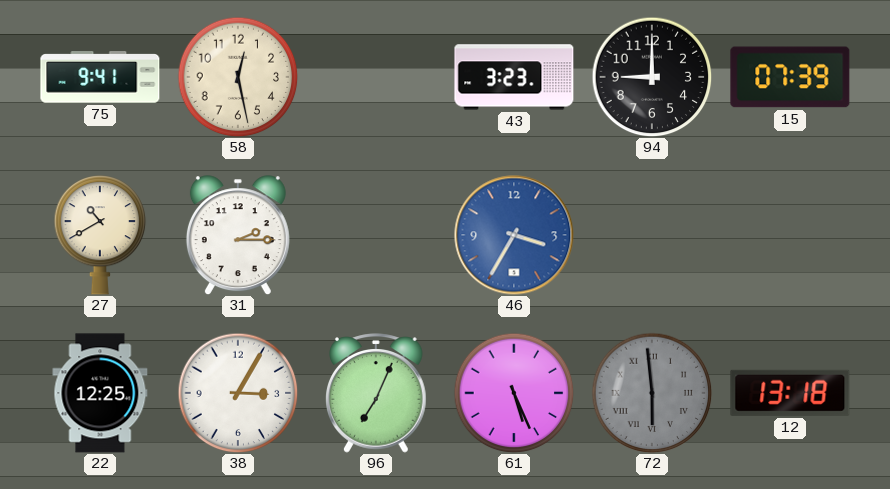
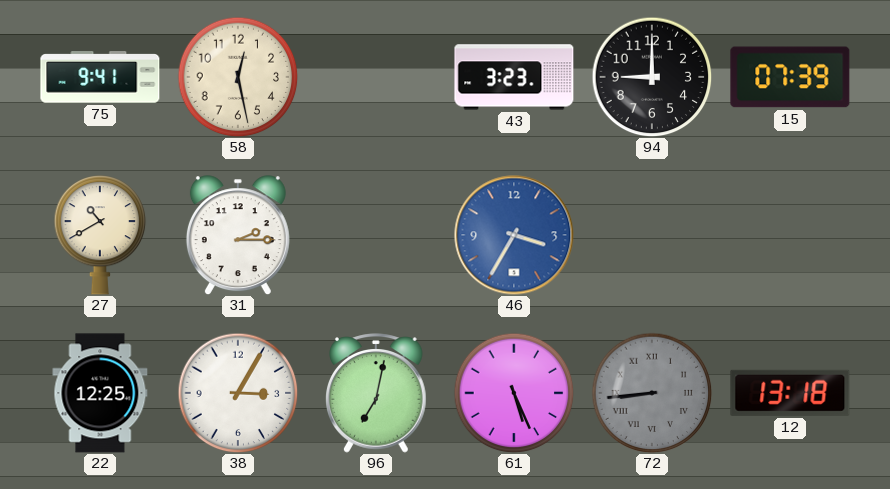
96: 7:04 -> 7:02 (377, 393)
72: 5:59 -> 8:44 (652, 393)
